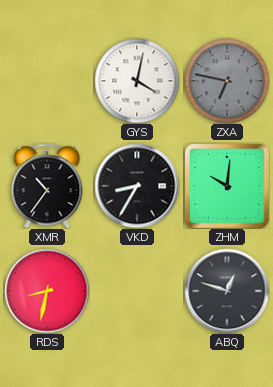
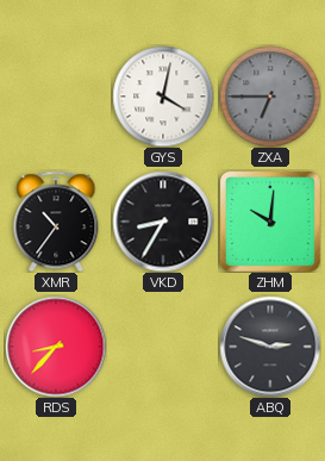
ZXA: 6:47 -> 6:45 (270, 96)
RDS: 8:32 -> 8:37 (56, 347)
ABQ: 12:48 -> 2:48 (270, 347)
